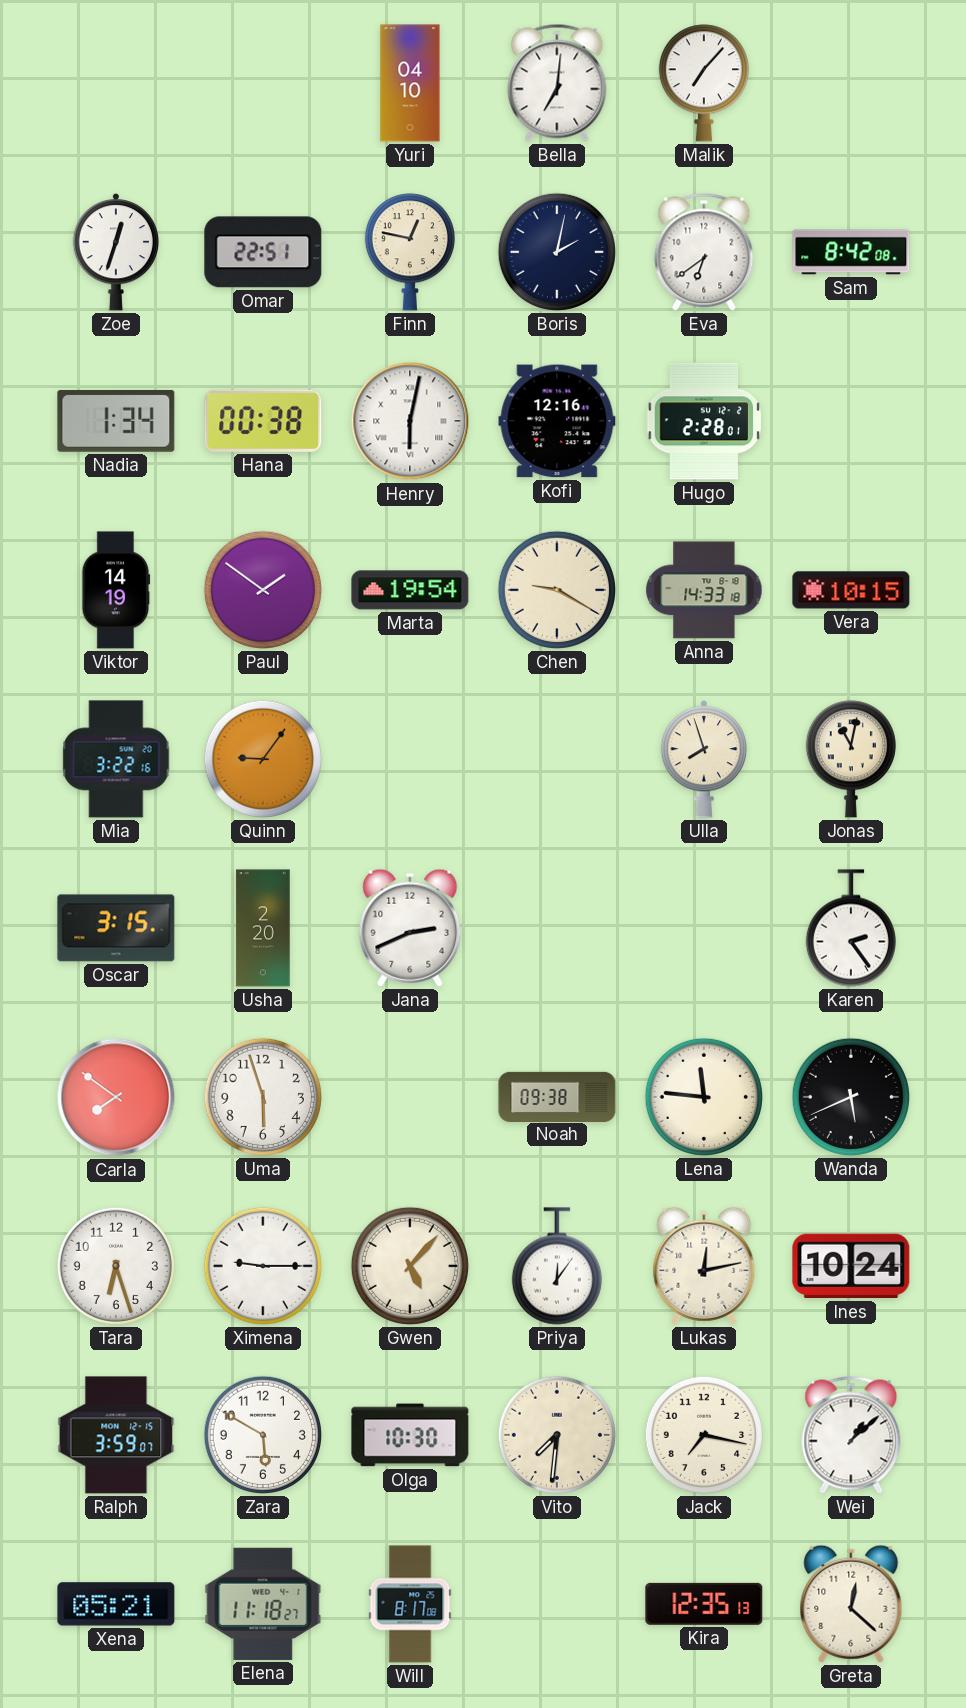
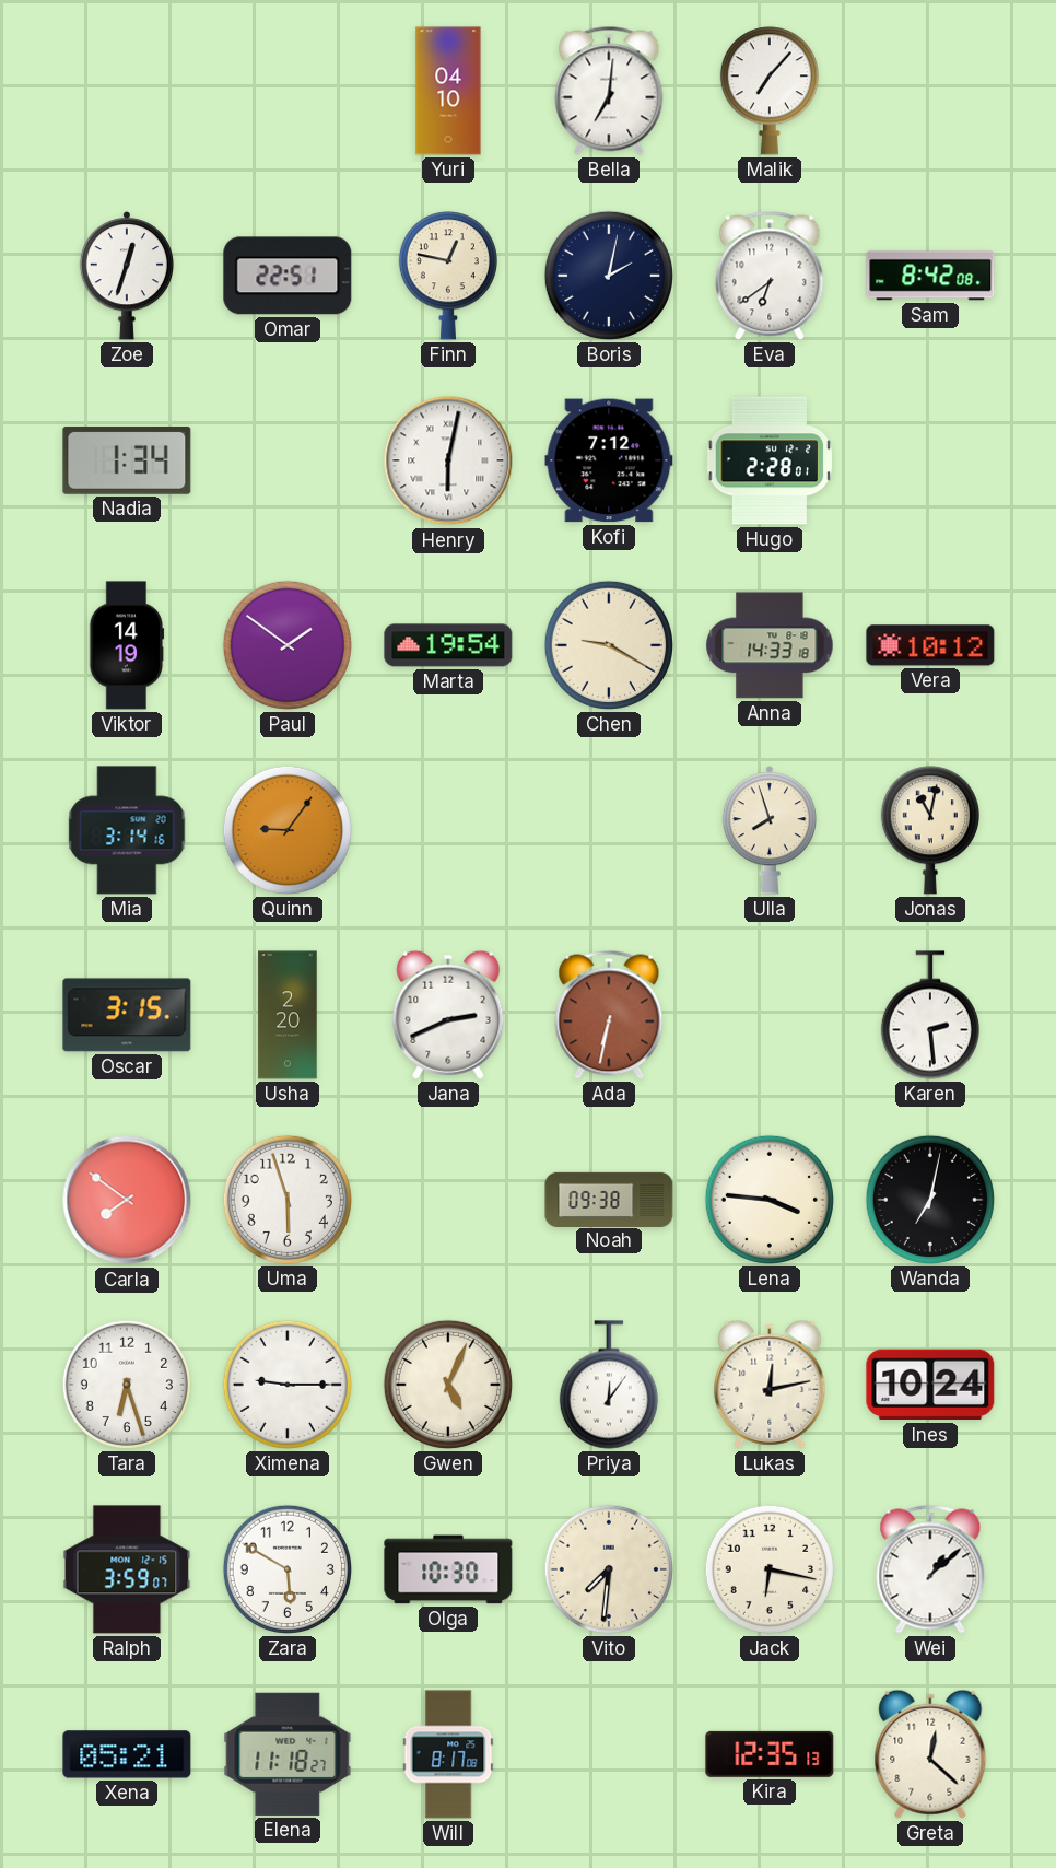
Hana: 00:38 -> none (263, 421)
Kofi: 12:16 -> 7:12 (609, 460)
Vera: 10:15 -> 10:12 (930, 645)
Mia: 3:22 -> 3:14 (127, 830)
Ada: none -> 6:32 (609, 1015)
Karen: 2:24 -> 2:29 (930, 1015)
Lena: 11:46 -> 3:46 (770, 1200)
Wanda: 5:41 -> 7:02 (930, 1200)
Gwen: 5:07 -> 5:04 (448, 1385)
Jack: 7:17 -> 6:17 (770, 1569)
